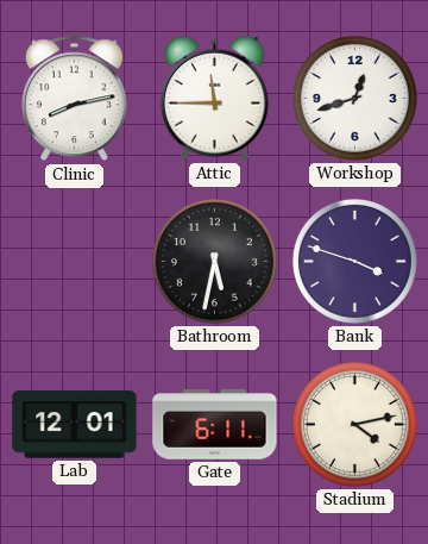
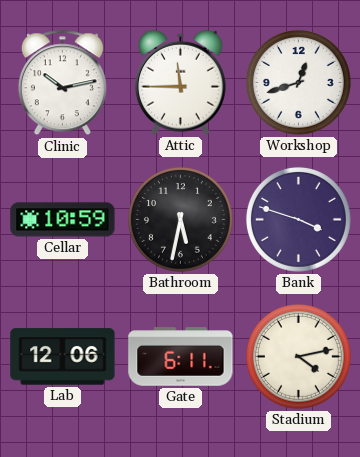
Clinic: 8:13 -> 10:13 (62, 83)
Cellar: none -> 10:59 (63, 220)
Lab: 12:01 -> 12:06 (63, 357)
